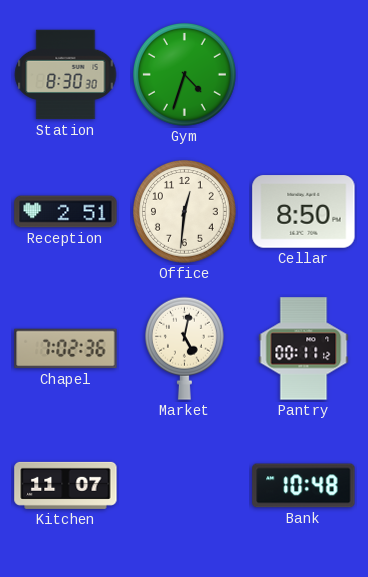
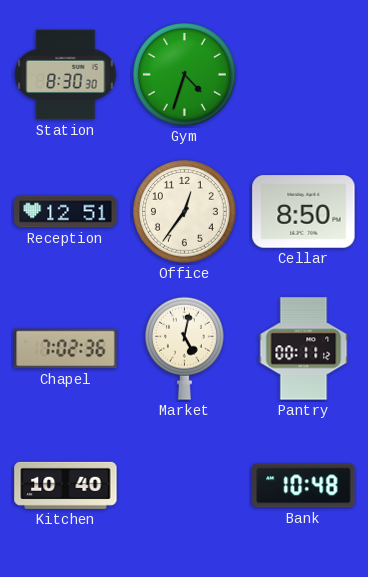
Reception: 2:51 -> 12:51 (66, 212)
Office: 12:31 -> 12:36 (185, 212)
Kitchen: 11:07 -> 10:40 (66, 485)
